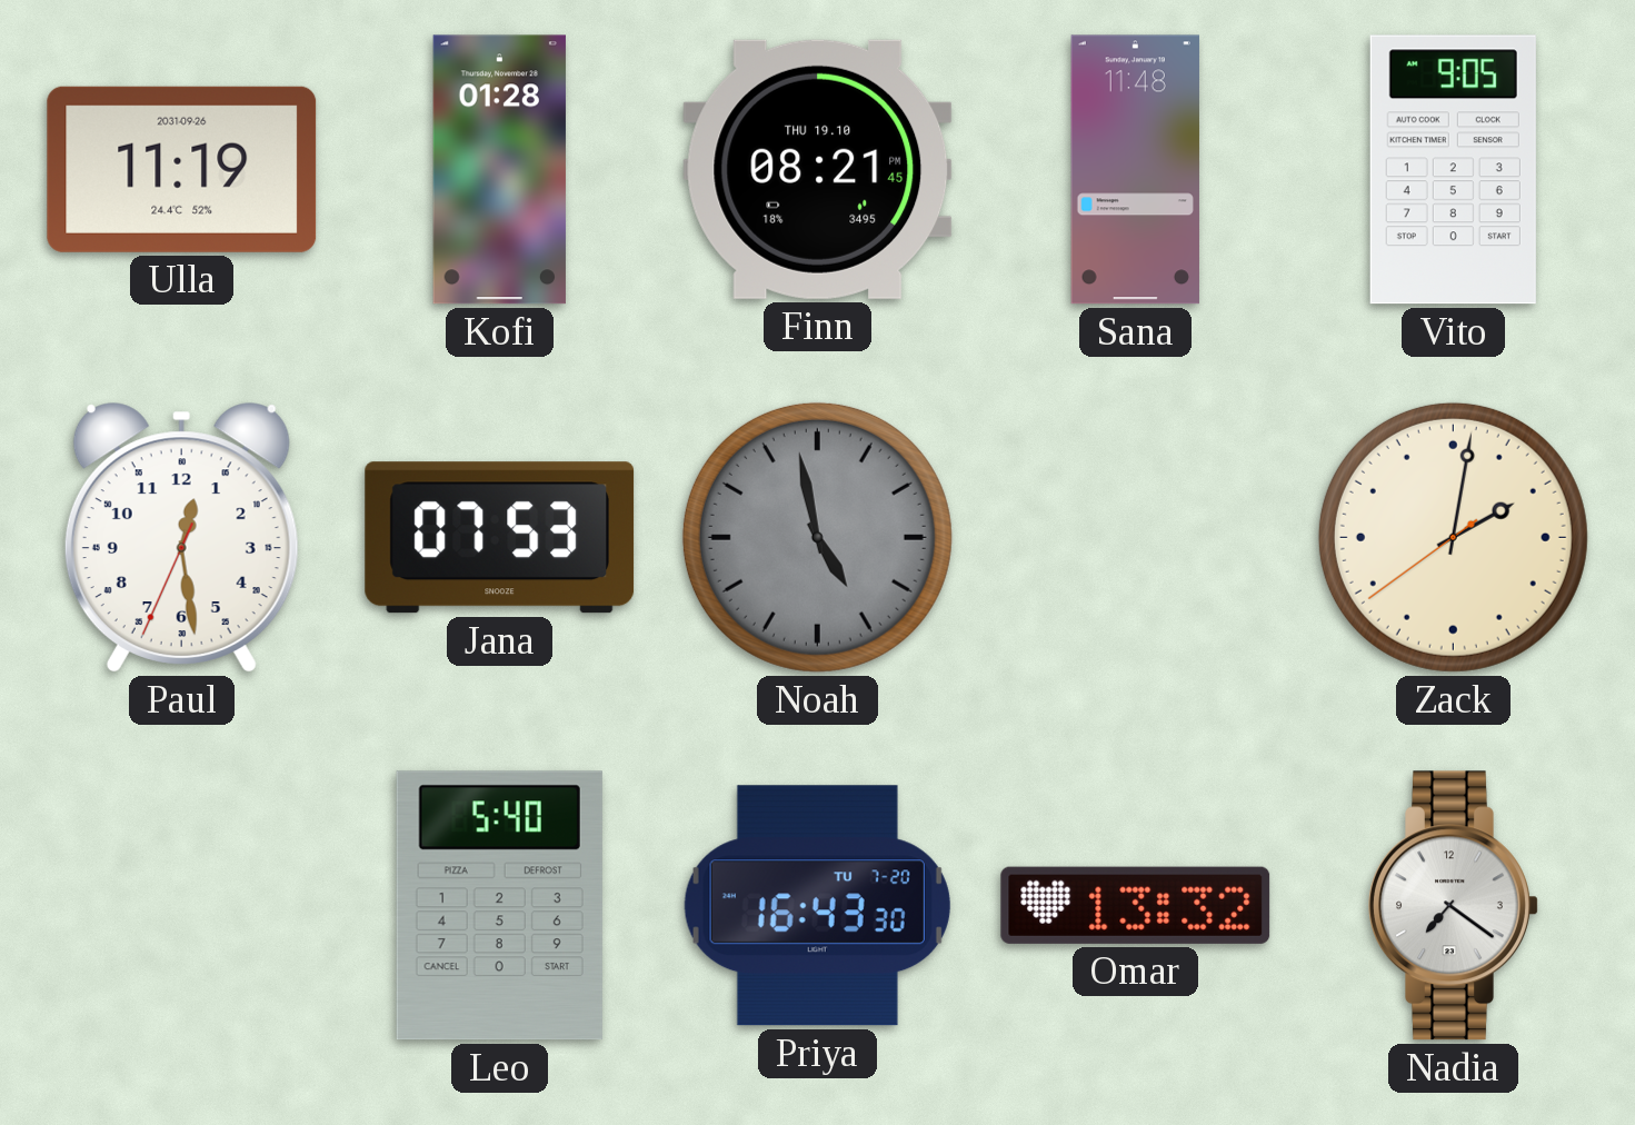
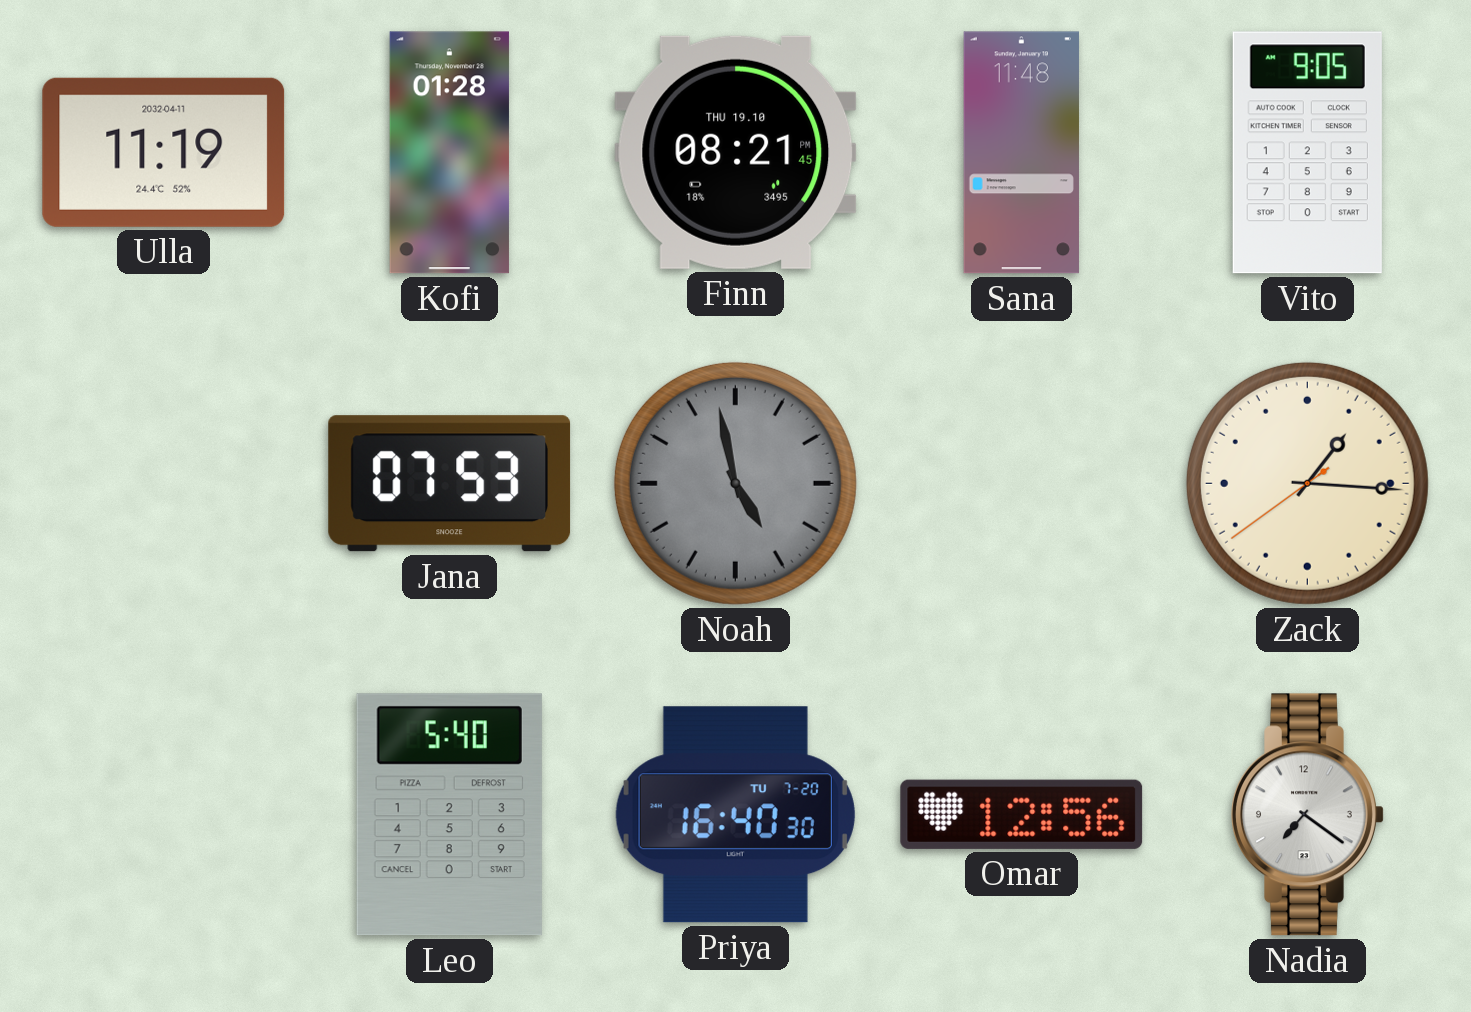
Ulla date: 2031-09-26 -> 2032-04-11 (164, 152)
Paul: 12:28 -> none (181, 538)
Zack: 2:01 -> 1:15 (1307, 483)
Priya: 16:43 -> 16:40 (735, 815)
Omar: 13:32 -> 12:56 (1022, 814)
